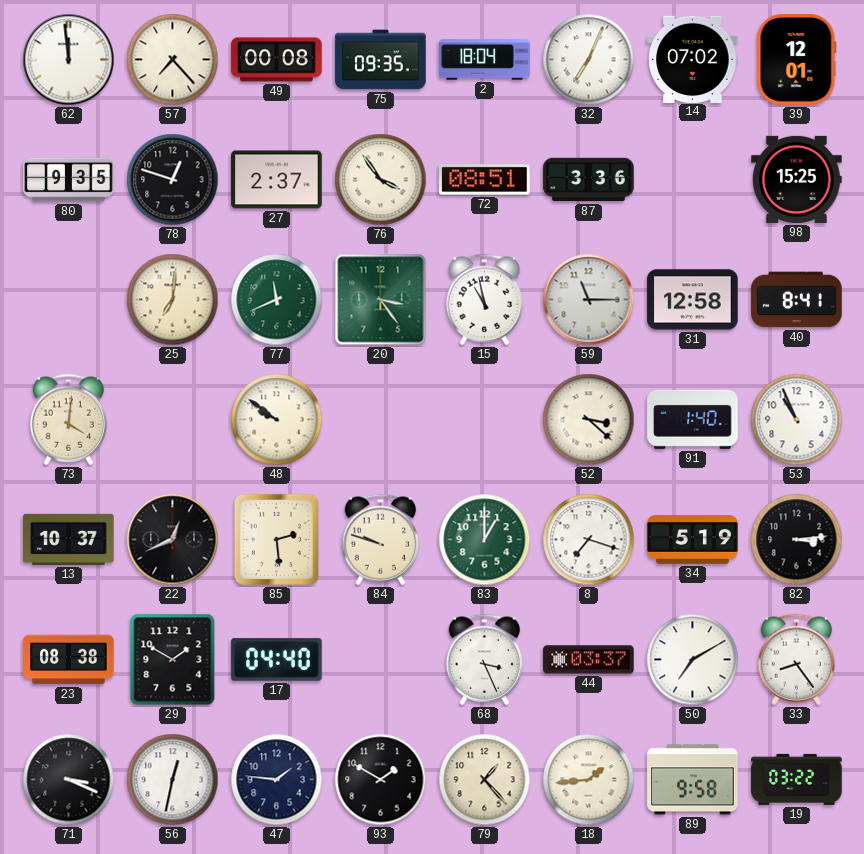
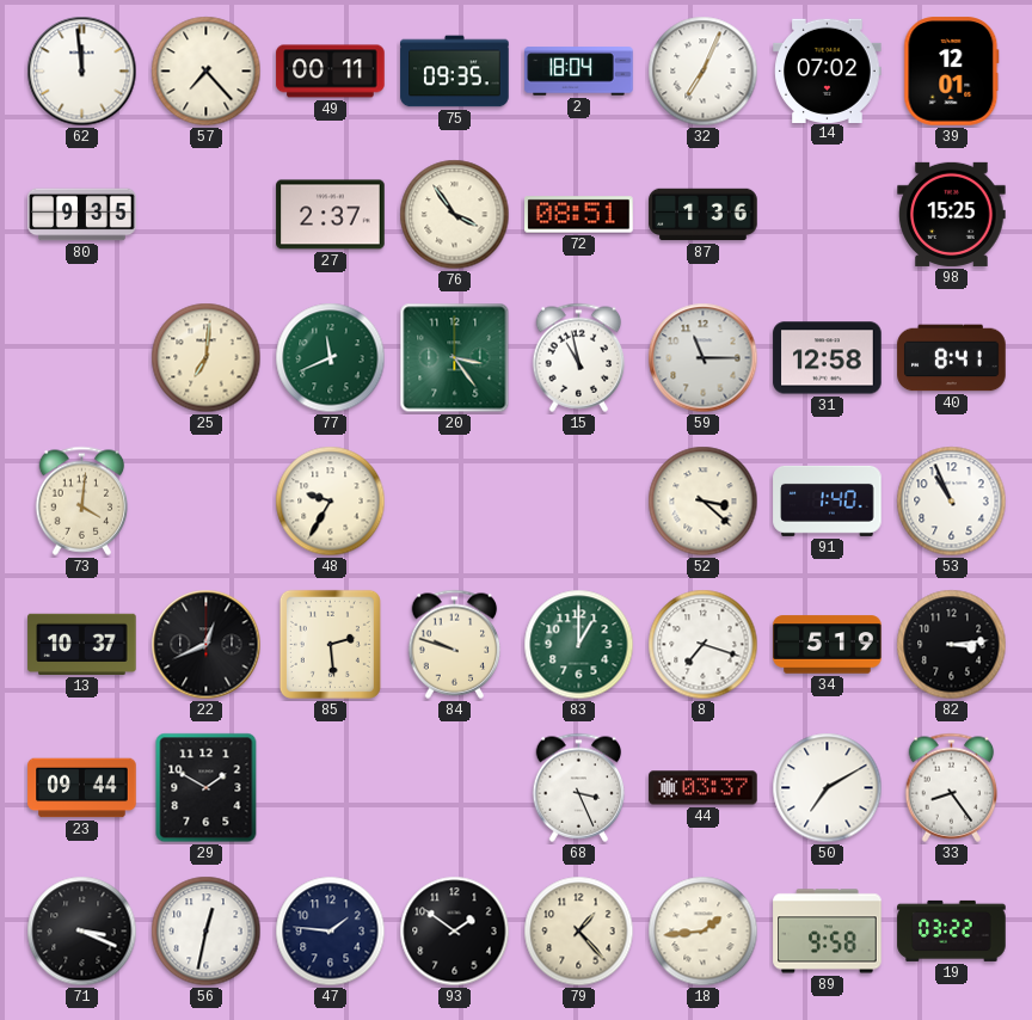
49: 00:08 -> 00:11 (331, 72)
78: 12:48 -> none (173, 180)
87: 3:36 -> 1:36 (704, 215)
48: 9:51 -> 9:35 (331, 502)
23: 08:38 -> 09:44 (82, 788)
17: 04:40 -> none (277, 660)
93: 1:50 -> 1:51 (455, 932)
